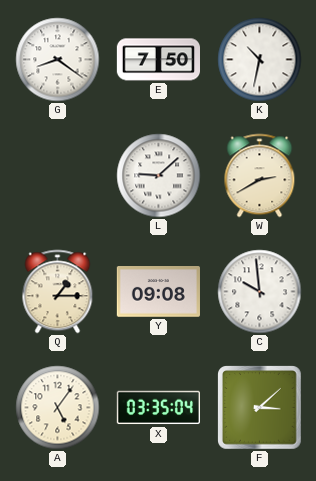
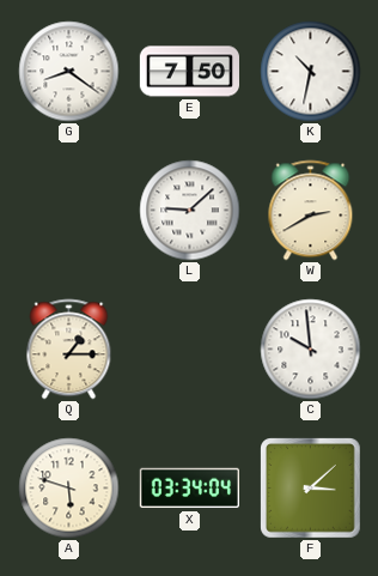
Y: 09:08 -> none (158, 292)
A: 5:06 -> 5:48 (69, 489)
X: 03:35 -> 03:34 (189, 489)
